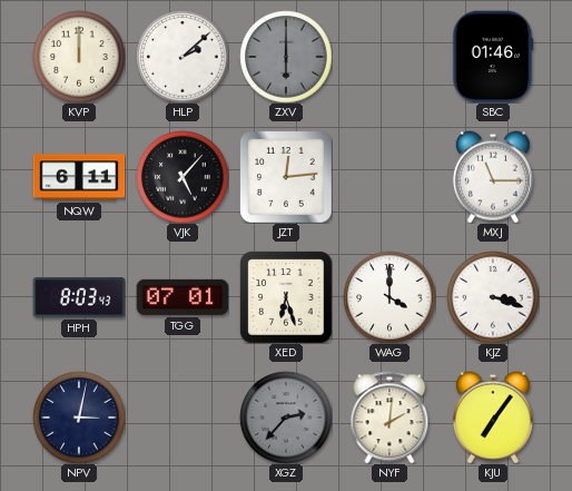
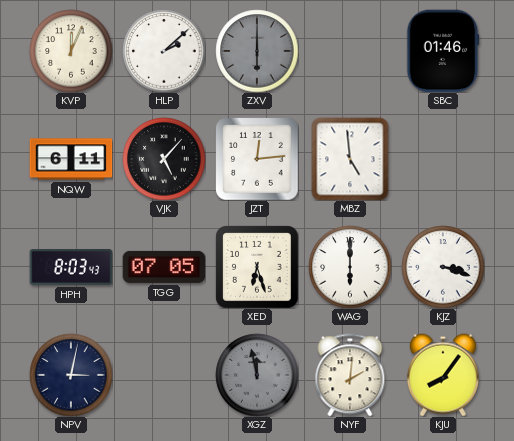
KVP: 12:00 -> 12:04 (71, 51)
MBZ: none -> 4:59 (350, 159)
MXJ: 11:15 -> none (493, 177)
TGG: 07:01 -> 07:05 (164, 267)
WAG: 4:00 -> 6:00 (350, 267)
XGZ: 2:37 -> 11:58 (257, 375)
KJU: 7:06 -> 8:06 (443, 375)
